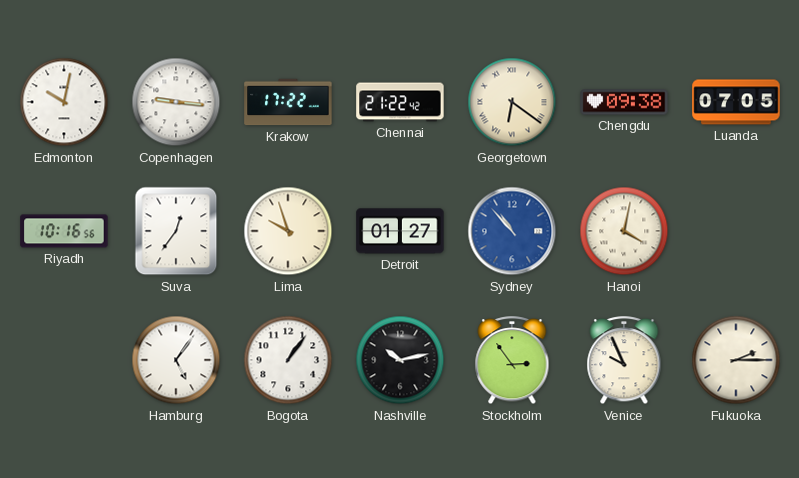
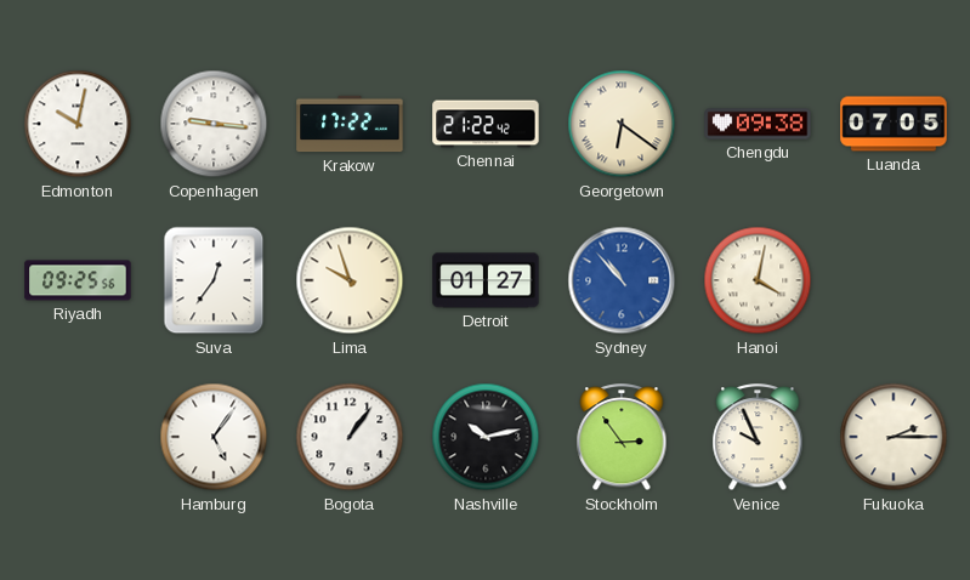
Riyadh: 10:16 -> 09:25 (78, 280)
